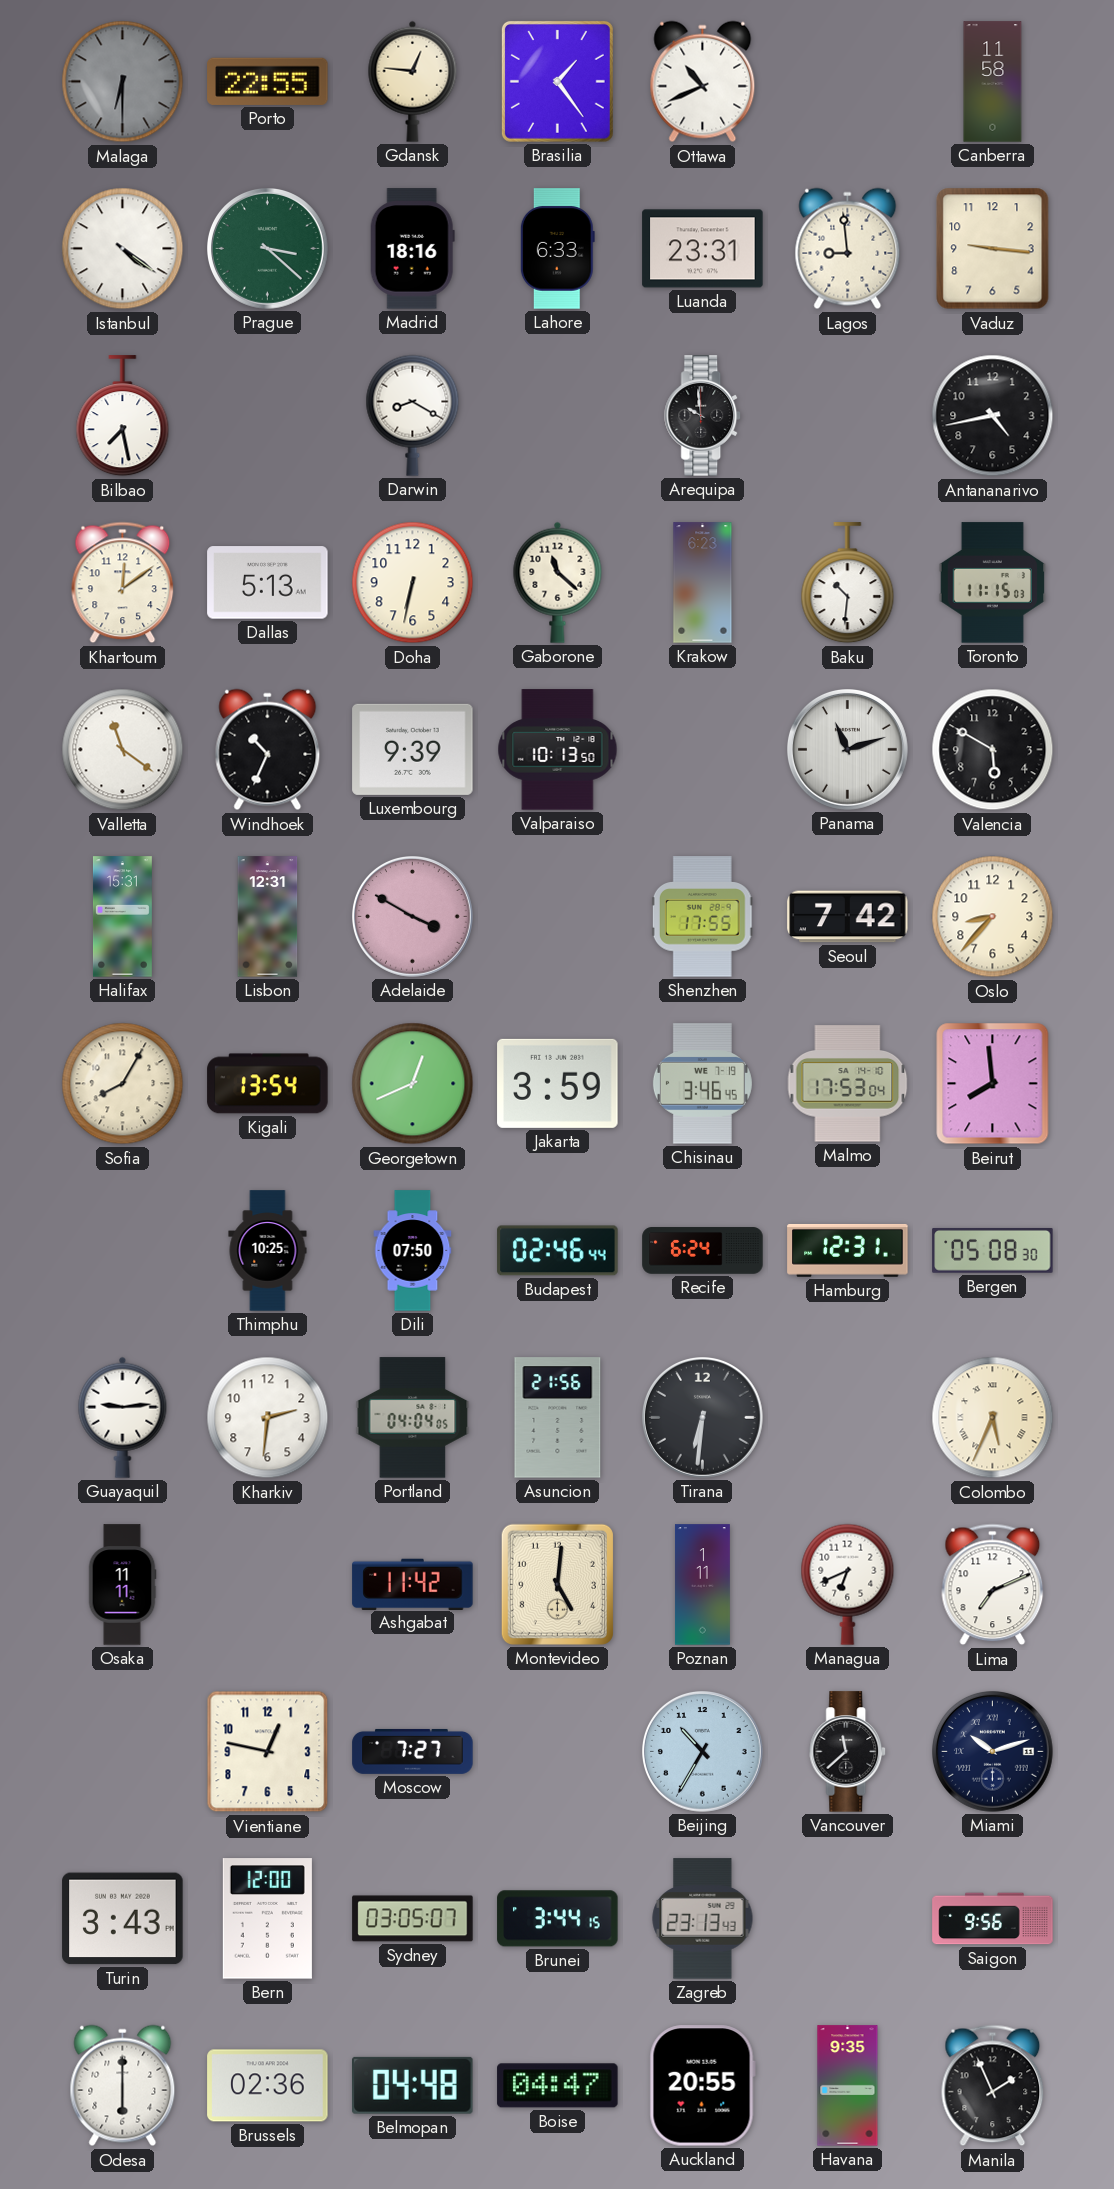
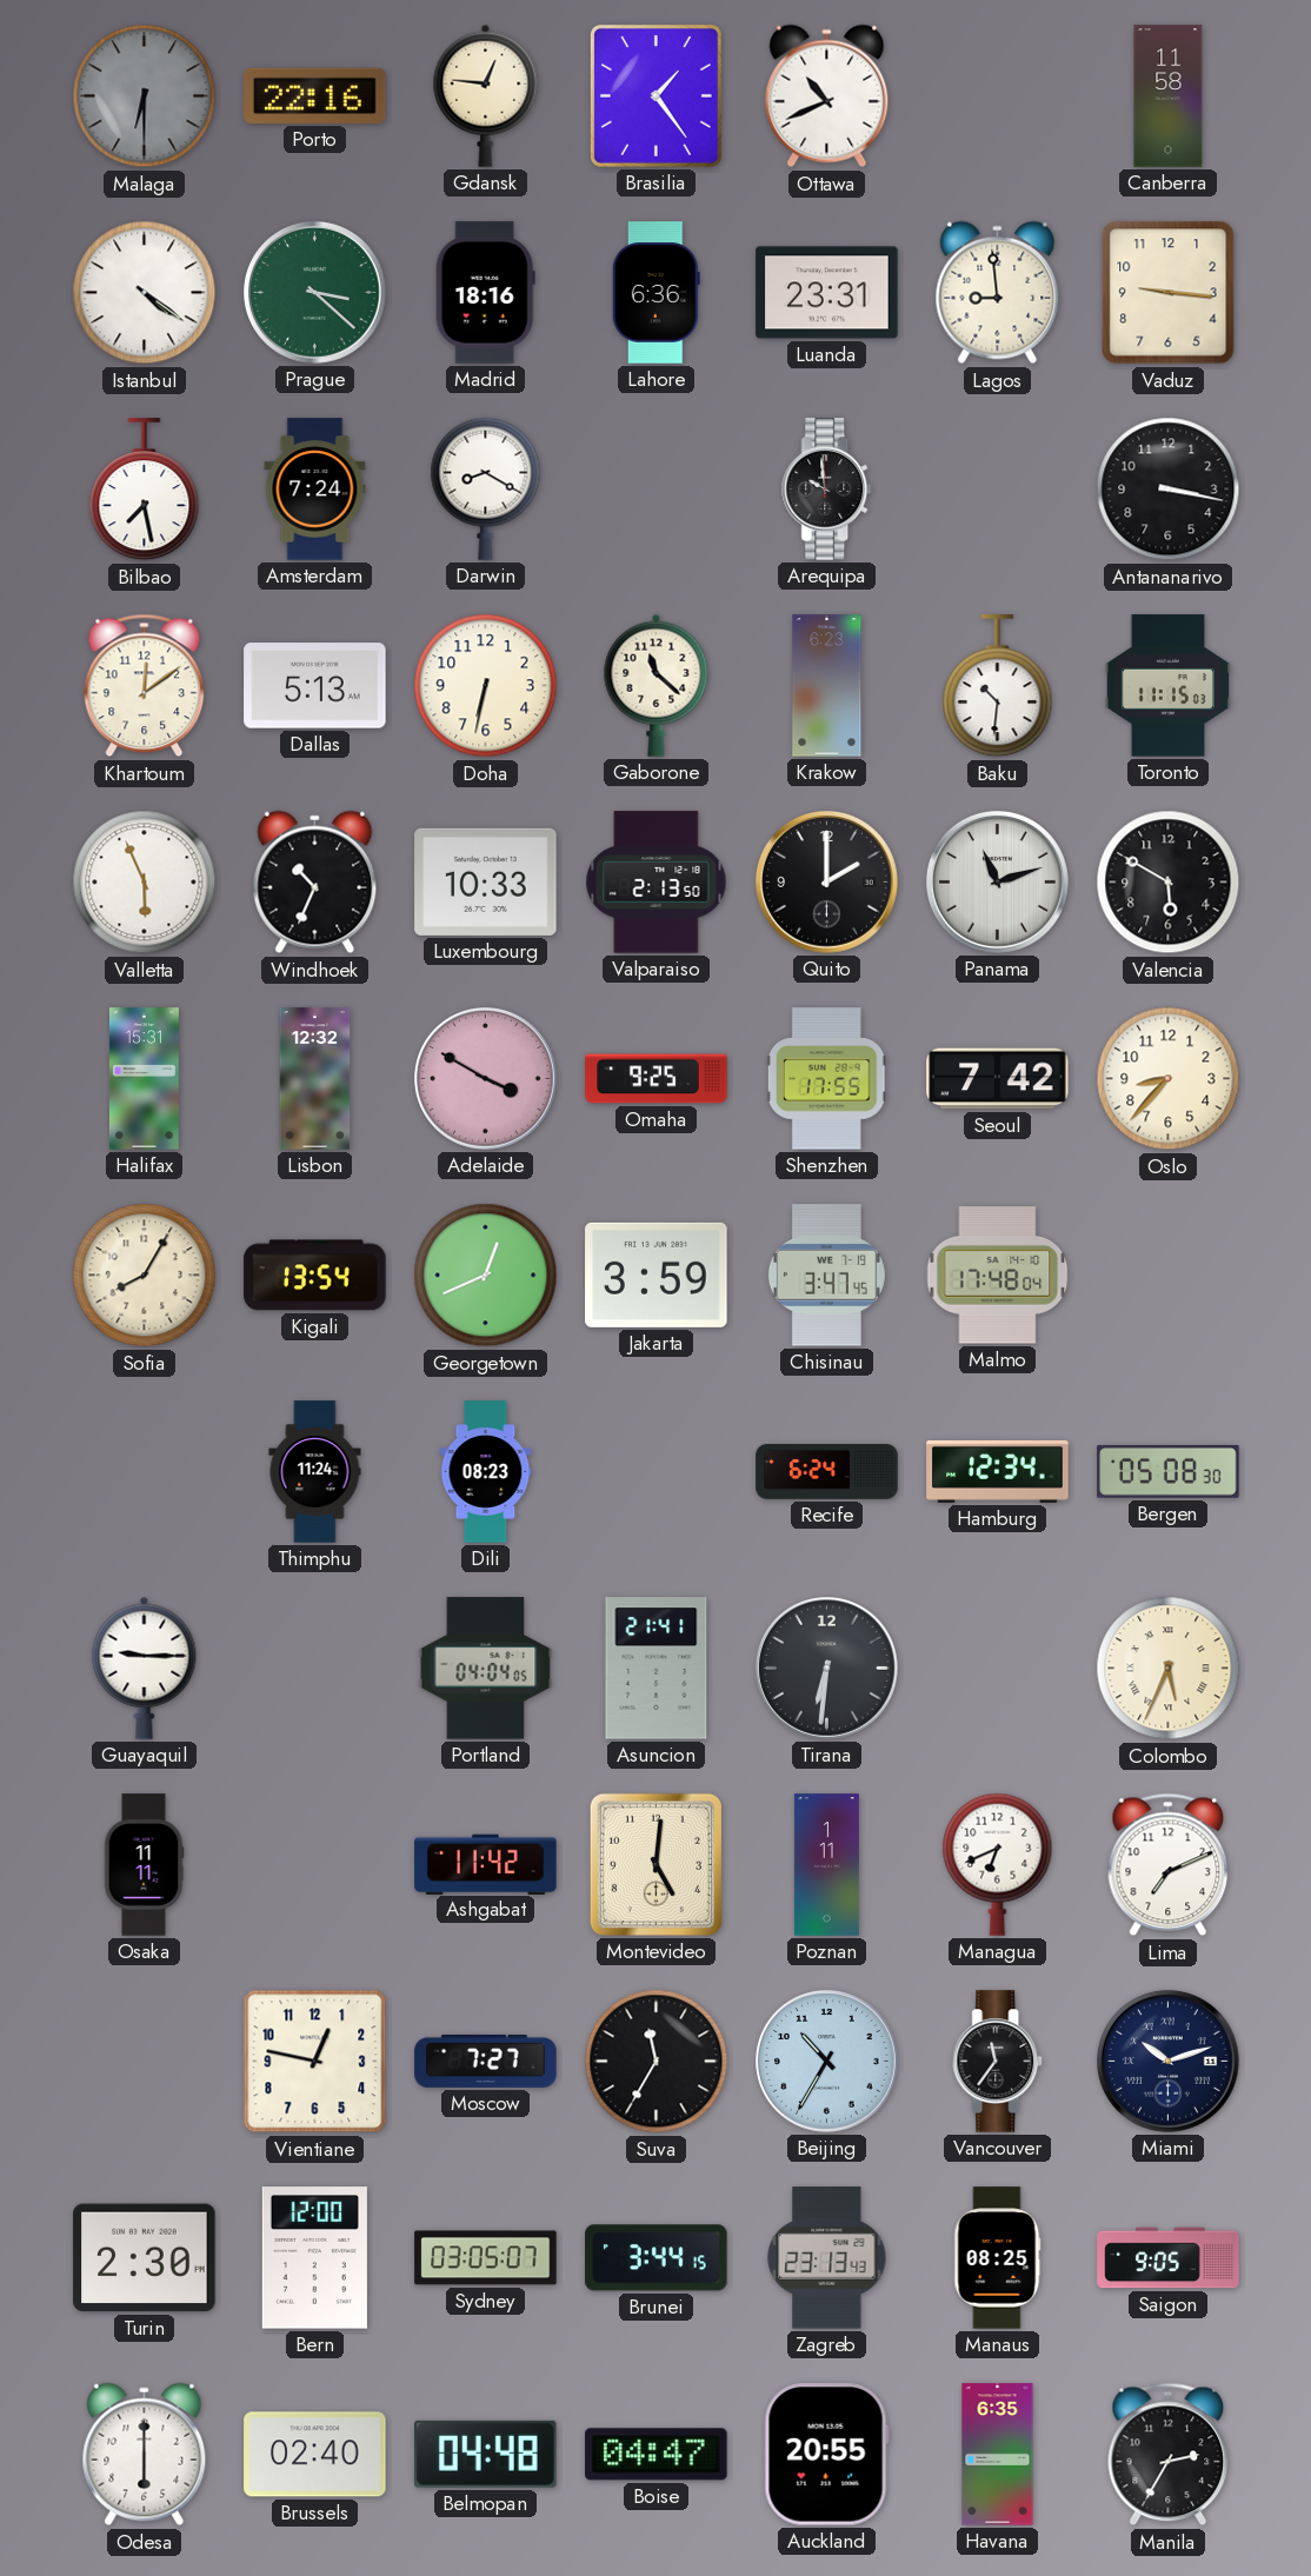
Porto: 22:55 -> 22:16 (315, 95)
Lahore: 6:33 -> 6:36 (655, 293)
Amsterdam: none -> 7:24 (315, 490)
Antananarivo: 4:43 -> 3:17 (1169, 490)
Valletta: 11:21 -> 5:56 (145, 883)
Luxembourg: 9:39 -> 10:33 (486, 881)
Valparaiso: 10:13 -> 2:13 (657, 883)
Quito: none -> 2:00 (827, 883)
Lisbon: 12:31 -> 12:32 (315, 1079)
Omaha: none -> 9:25 (657, 1079)
Chisinau: 3:46 -> 3:47 (826, 1276)
Malmo: 17:53 -> 17:48 (998, 1276)
Beirut: 7:59 -> none (993, 1084)
Thimphu: 10:25 -> 11:24 (315, 1472)
Dili: 07:50 -> 08:23 (486, 1472)
Budapest: 02:46 -> none (558, 1251)
Hamburg: 12:31 -> 12:34 (998, 1471)
Guayaquil: 9:14 -> 9:15 (145, 1668)
Kharkiv: 2:31 -> none (268, 1418)
Asuncion: 21:56 -> 21:41 (657, 1669)
Suva: none -> 11:35 (657, 2062)
Vancouver: 11:38 -> 11:36 (998, 2062)
Turin: 3:43 -> 2:30 (145, 2258)
Manaus: none -> 08:25 (998, 2258)
Saigon: 9:56 -> 9:05 (1169, 2258)
Brussels: 02:36 -> 02:40 (315, 2455)
Havana: 9:35 -> 6:35 (998, 2455)
Manila: 1:56 -> 2:35 (1169, 2455)
